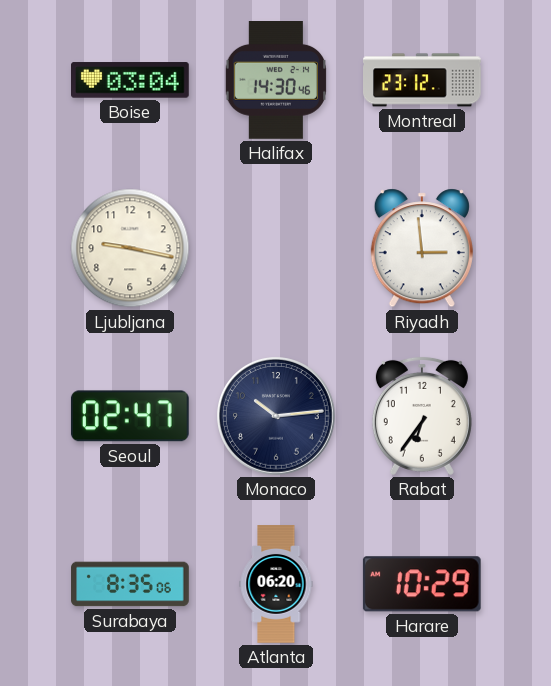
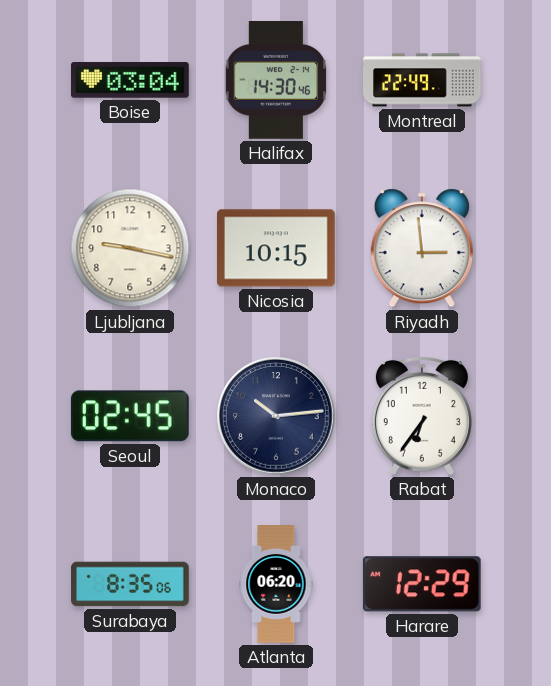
Montreal: 23:12 -> 22:49 (422, 80)
Nicosia: none -> 10:15 (276, 248)
Seoul: 02:47 -> 02:45 (130, 416)
Harare: 10:29 -> 12:29 (422, 584)
